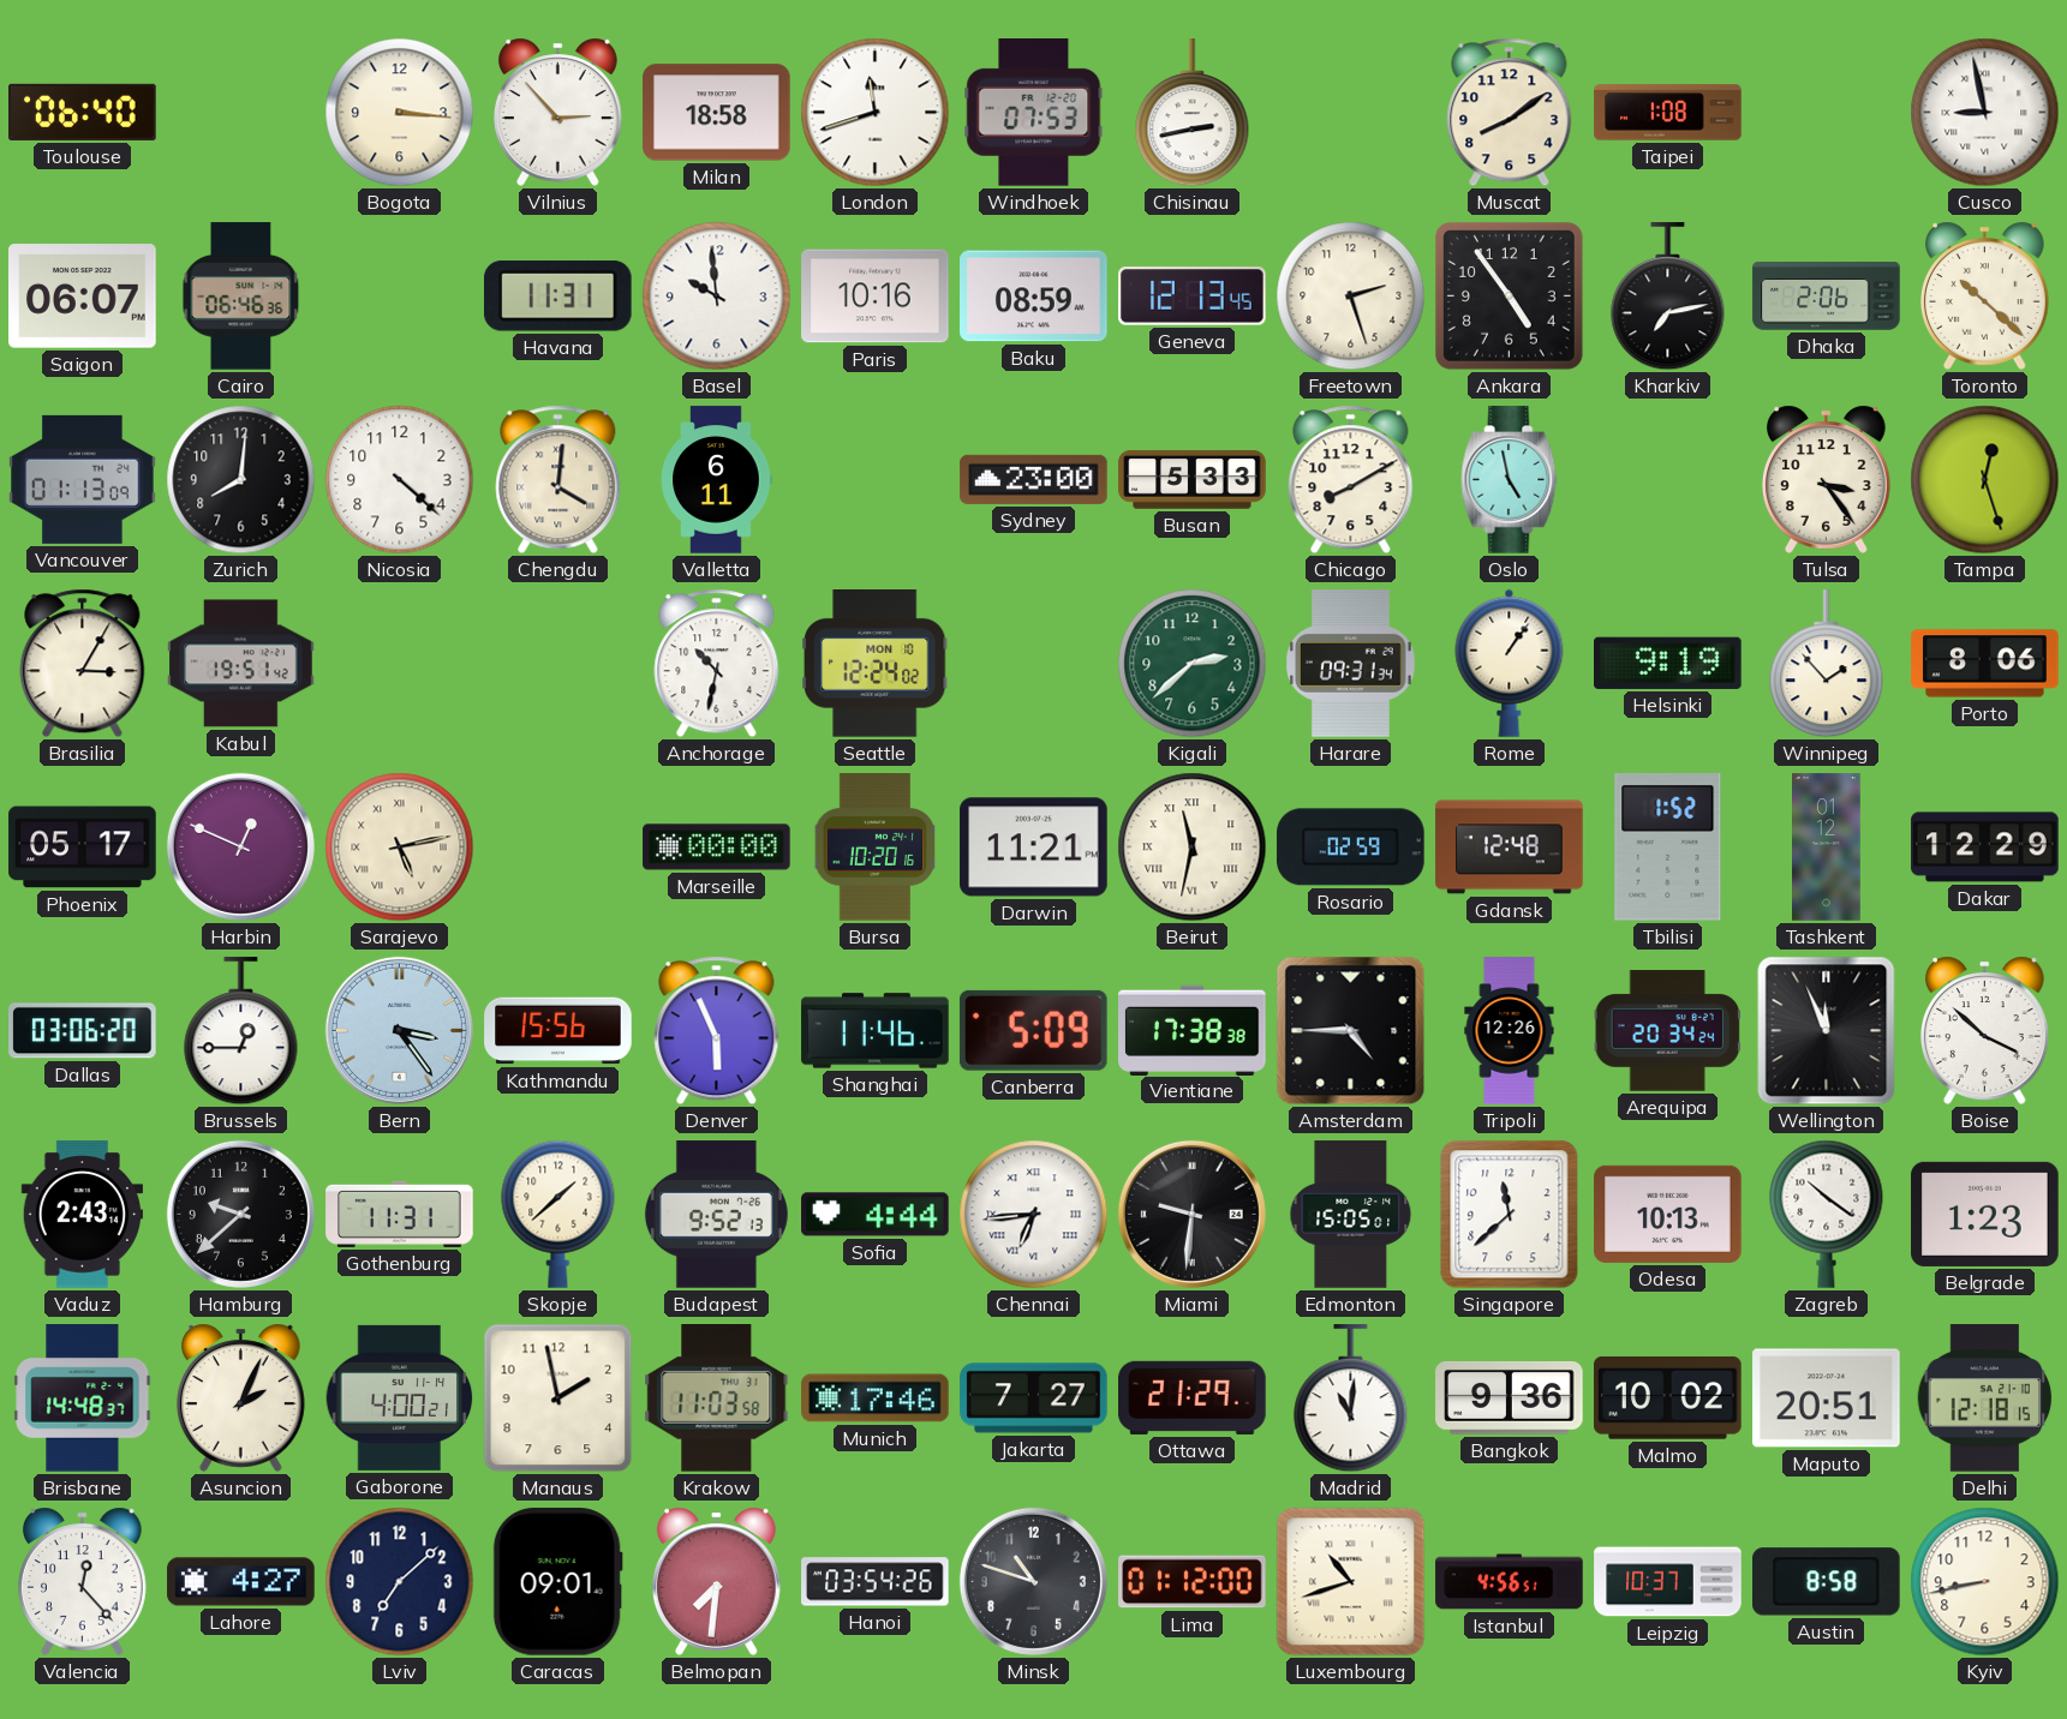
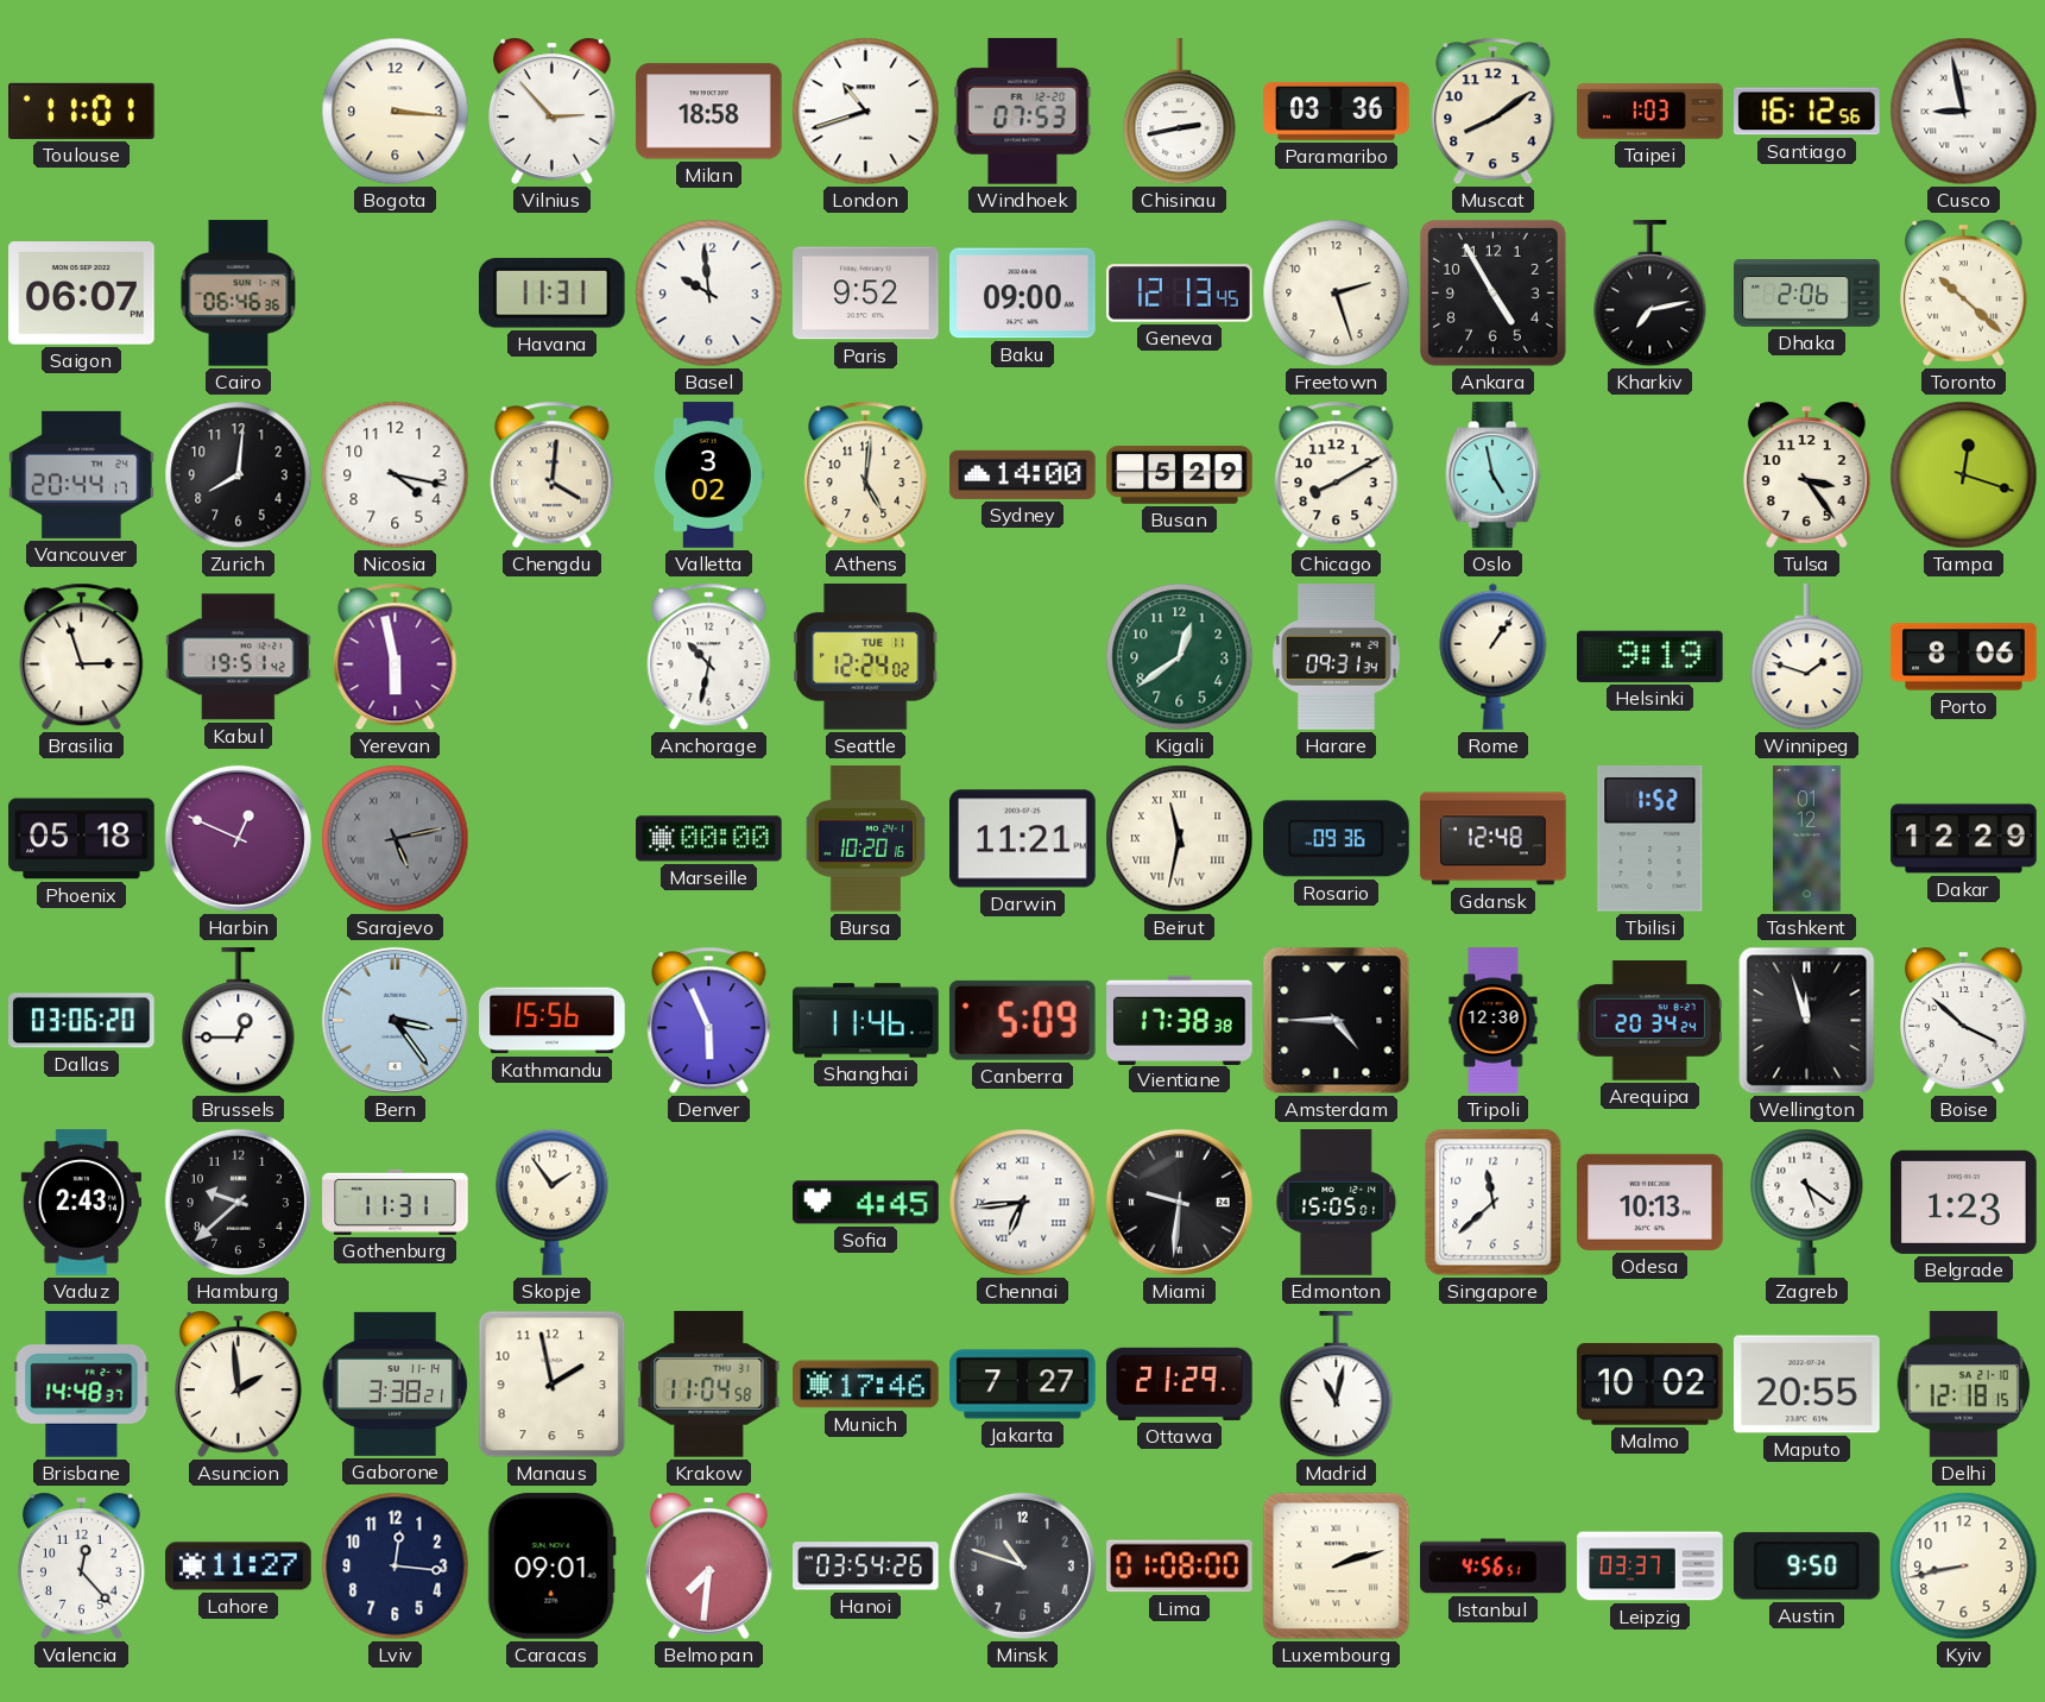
Toulouse: 06:40 -> 11:01 (82, 111)
London: 11:42 -> 10:42 (866, 112)
Paramaribo: none -> 03:36 (1337, 111)
Taipei: 1:08 -> 1:03 (1650, 112)
Santiago: none -> 16:12 (1807, 112)
Paris: 10:16 -> 9:52 (866, 294)
Baku: 08:59 -> 09:00 (1023, 294)
Ankara: 4:54 -> 4:55 (1492, 292)
Vancouver: 01:13 -> 20:44 (82, 474)
Nicosia: 4:22 -> 4:17 (396, 475)
Valletta: 6:11 -> 3:02 (708, 475)
Athens: none -> 5:01 (866, 475)
Sydney: 23:00 -> 14:00 (1023, 474)
Busan: 5:33 -> 5:29 (1180, 475)
Tampa: 12:27 -> 12:18 (1964, 475)
Brasilia: 3:05 -> 2:57 (82, 657)
Yerevan: none -> 5:58 (396, 657)
Seattle date: MON 10 -> TUE 11 (866, 657)
Kigali: 2:38 -> 12:39 (1180, 657)
Winnipeg: 1:53 -> 1:48 (1807, 657)
Phoenix: 05:17 -> 05:18 (82, 839)
Sarajevo dial: cream -> grey (396, 839)
Rosario: 02:59 -> 09:36 (1337, 839)
Tripoli: 12:26 -> 12:30 (1494, 1021)
Wellington: 11:56 -> 11:57 (1807, 1021)
Skopje: 1:38 -> 1:54 (553, 1202)
Budapest: 9:52 -> none (716, 1215)
Sofia: 4:44 -> 4:45 (866, 1203)
Zagreb: 10:21 -> 5:21 (1807, 1202)
Asuncion: 2:04 -> 1:59 (238, 1383)
Gaborone: 4:00 -> 3:38 (396, 1383)
Krakow: 11:03 -> 11:04 (709, 1385)
Madrid: 11:01 -> 11:02 (1337, 1385)
Bangkok: 9:36 -> none (1510, 1397)
Maputo: 20:51 -> 20:55 (1807, 1385)
Lahore: 4:27 -> 11:27 (239, 1567)
Lviv: 7:08 -> 12:16 (396, 1567)
Lima: 01:12 -> 01:08 (1180, 1567)
Luxembourg: 10:42 -> 2:12 (1337, 1567)
Leipzig: 10:37 -> 03:37 (1650, 1567)
Austin: 8:58 -> 9:50 (1807, 1567)
